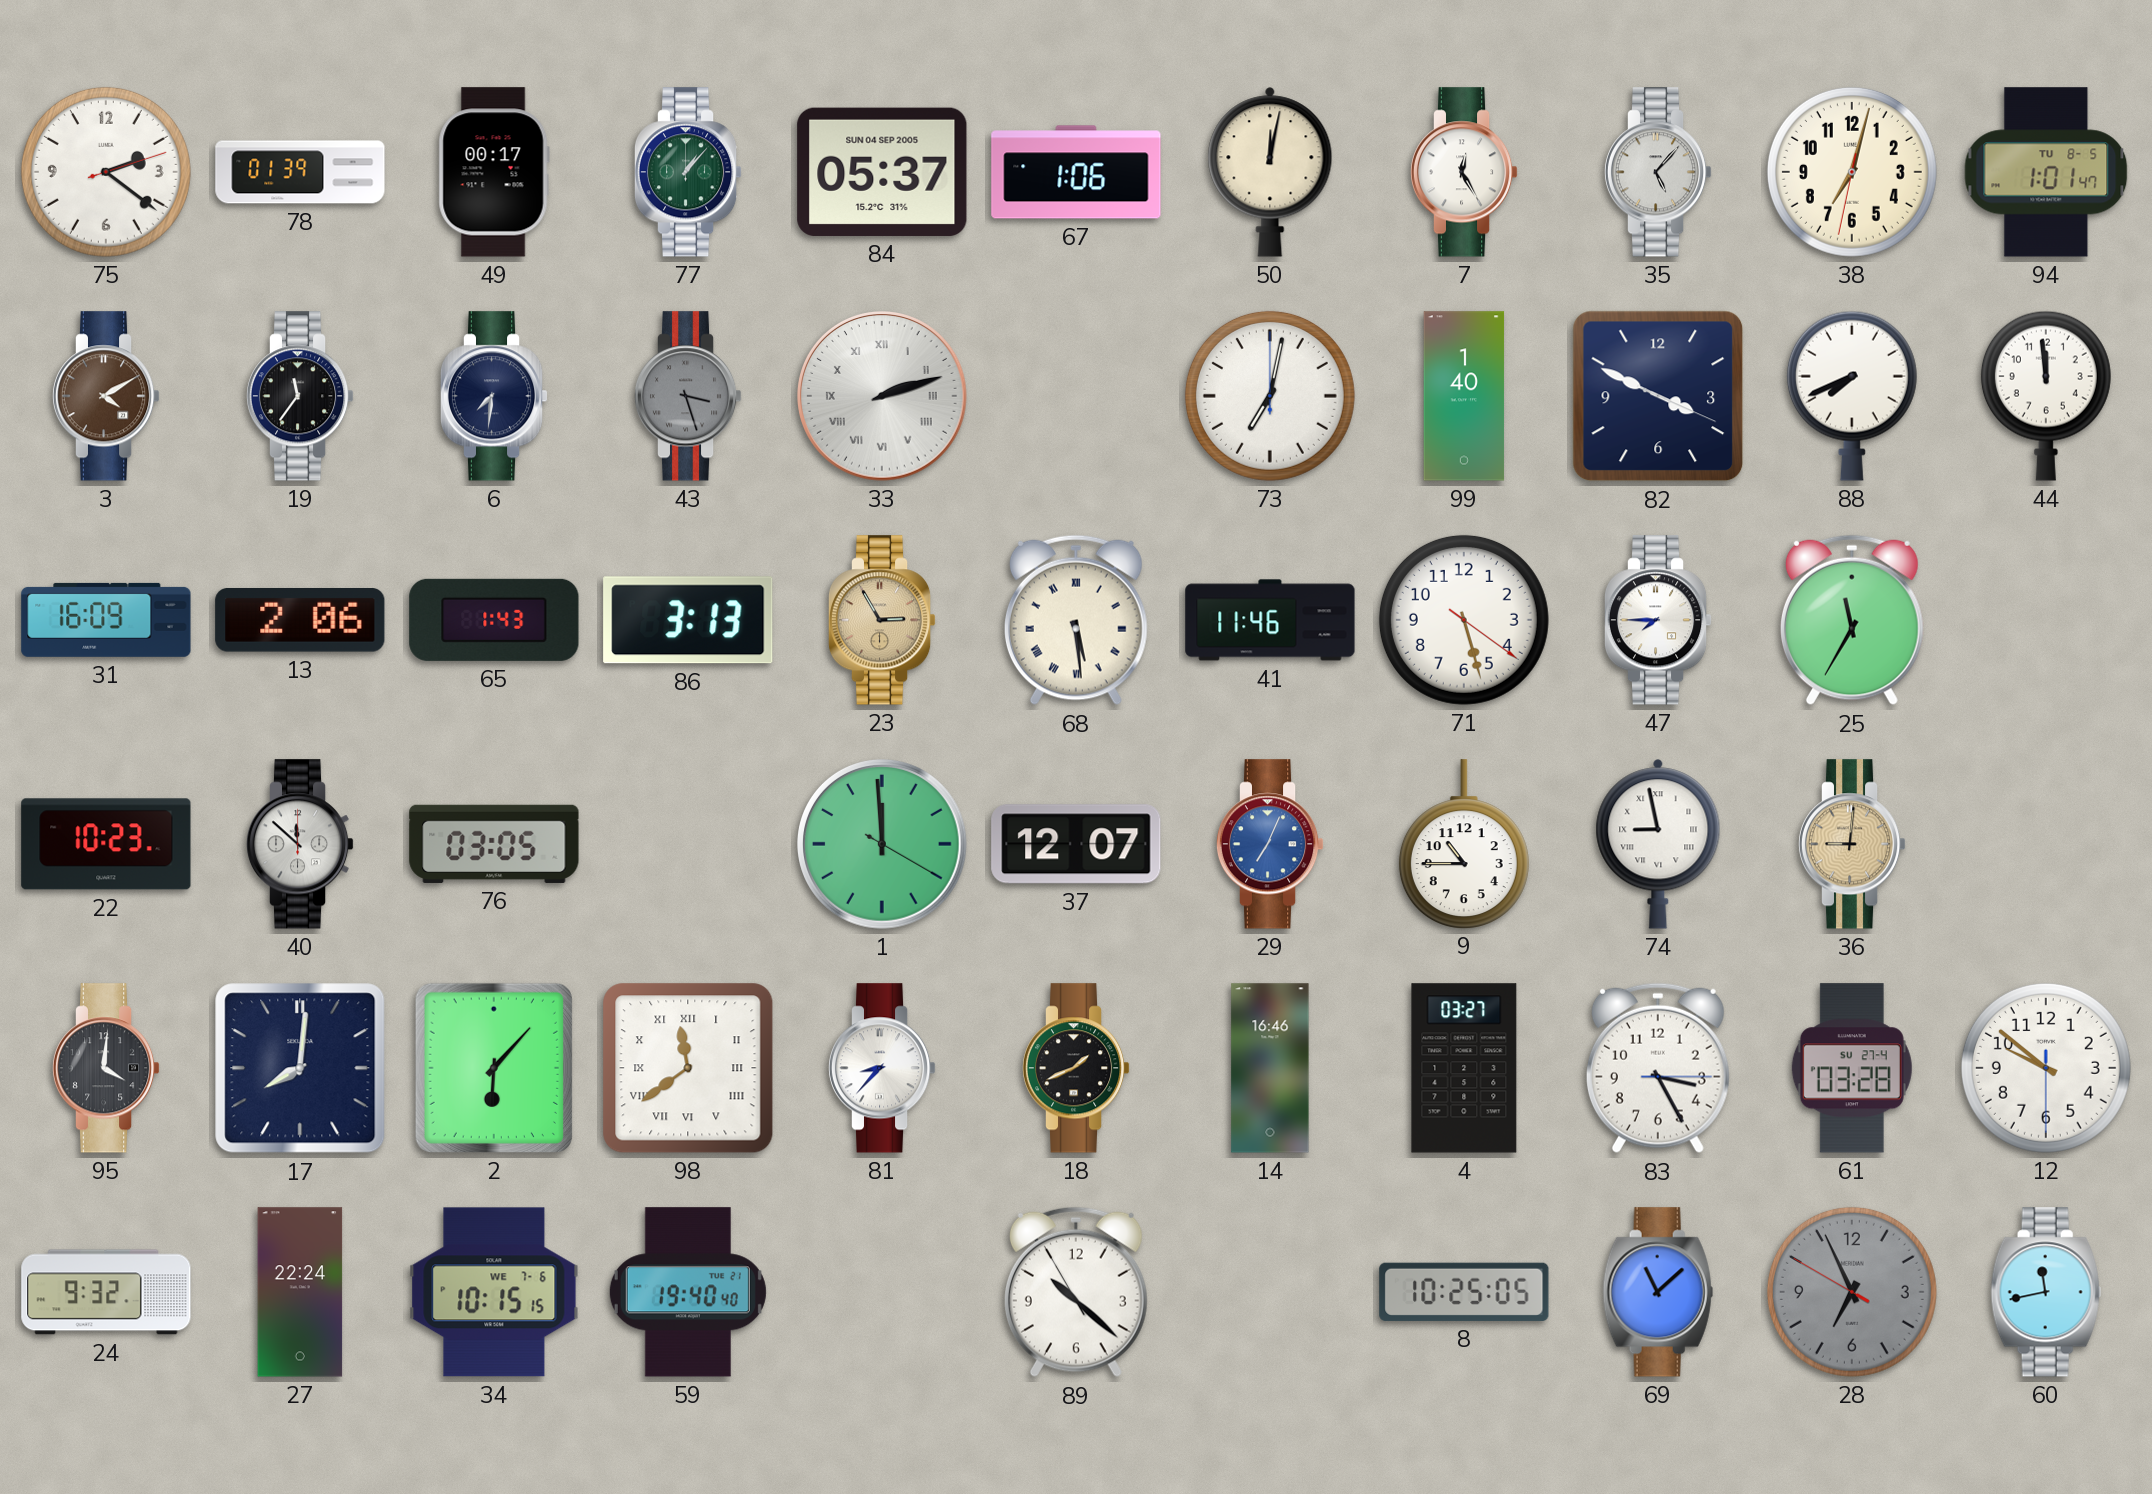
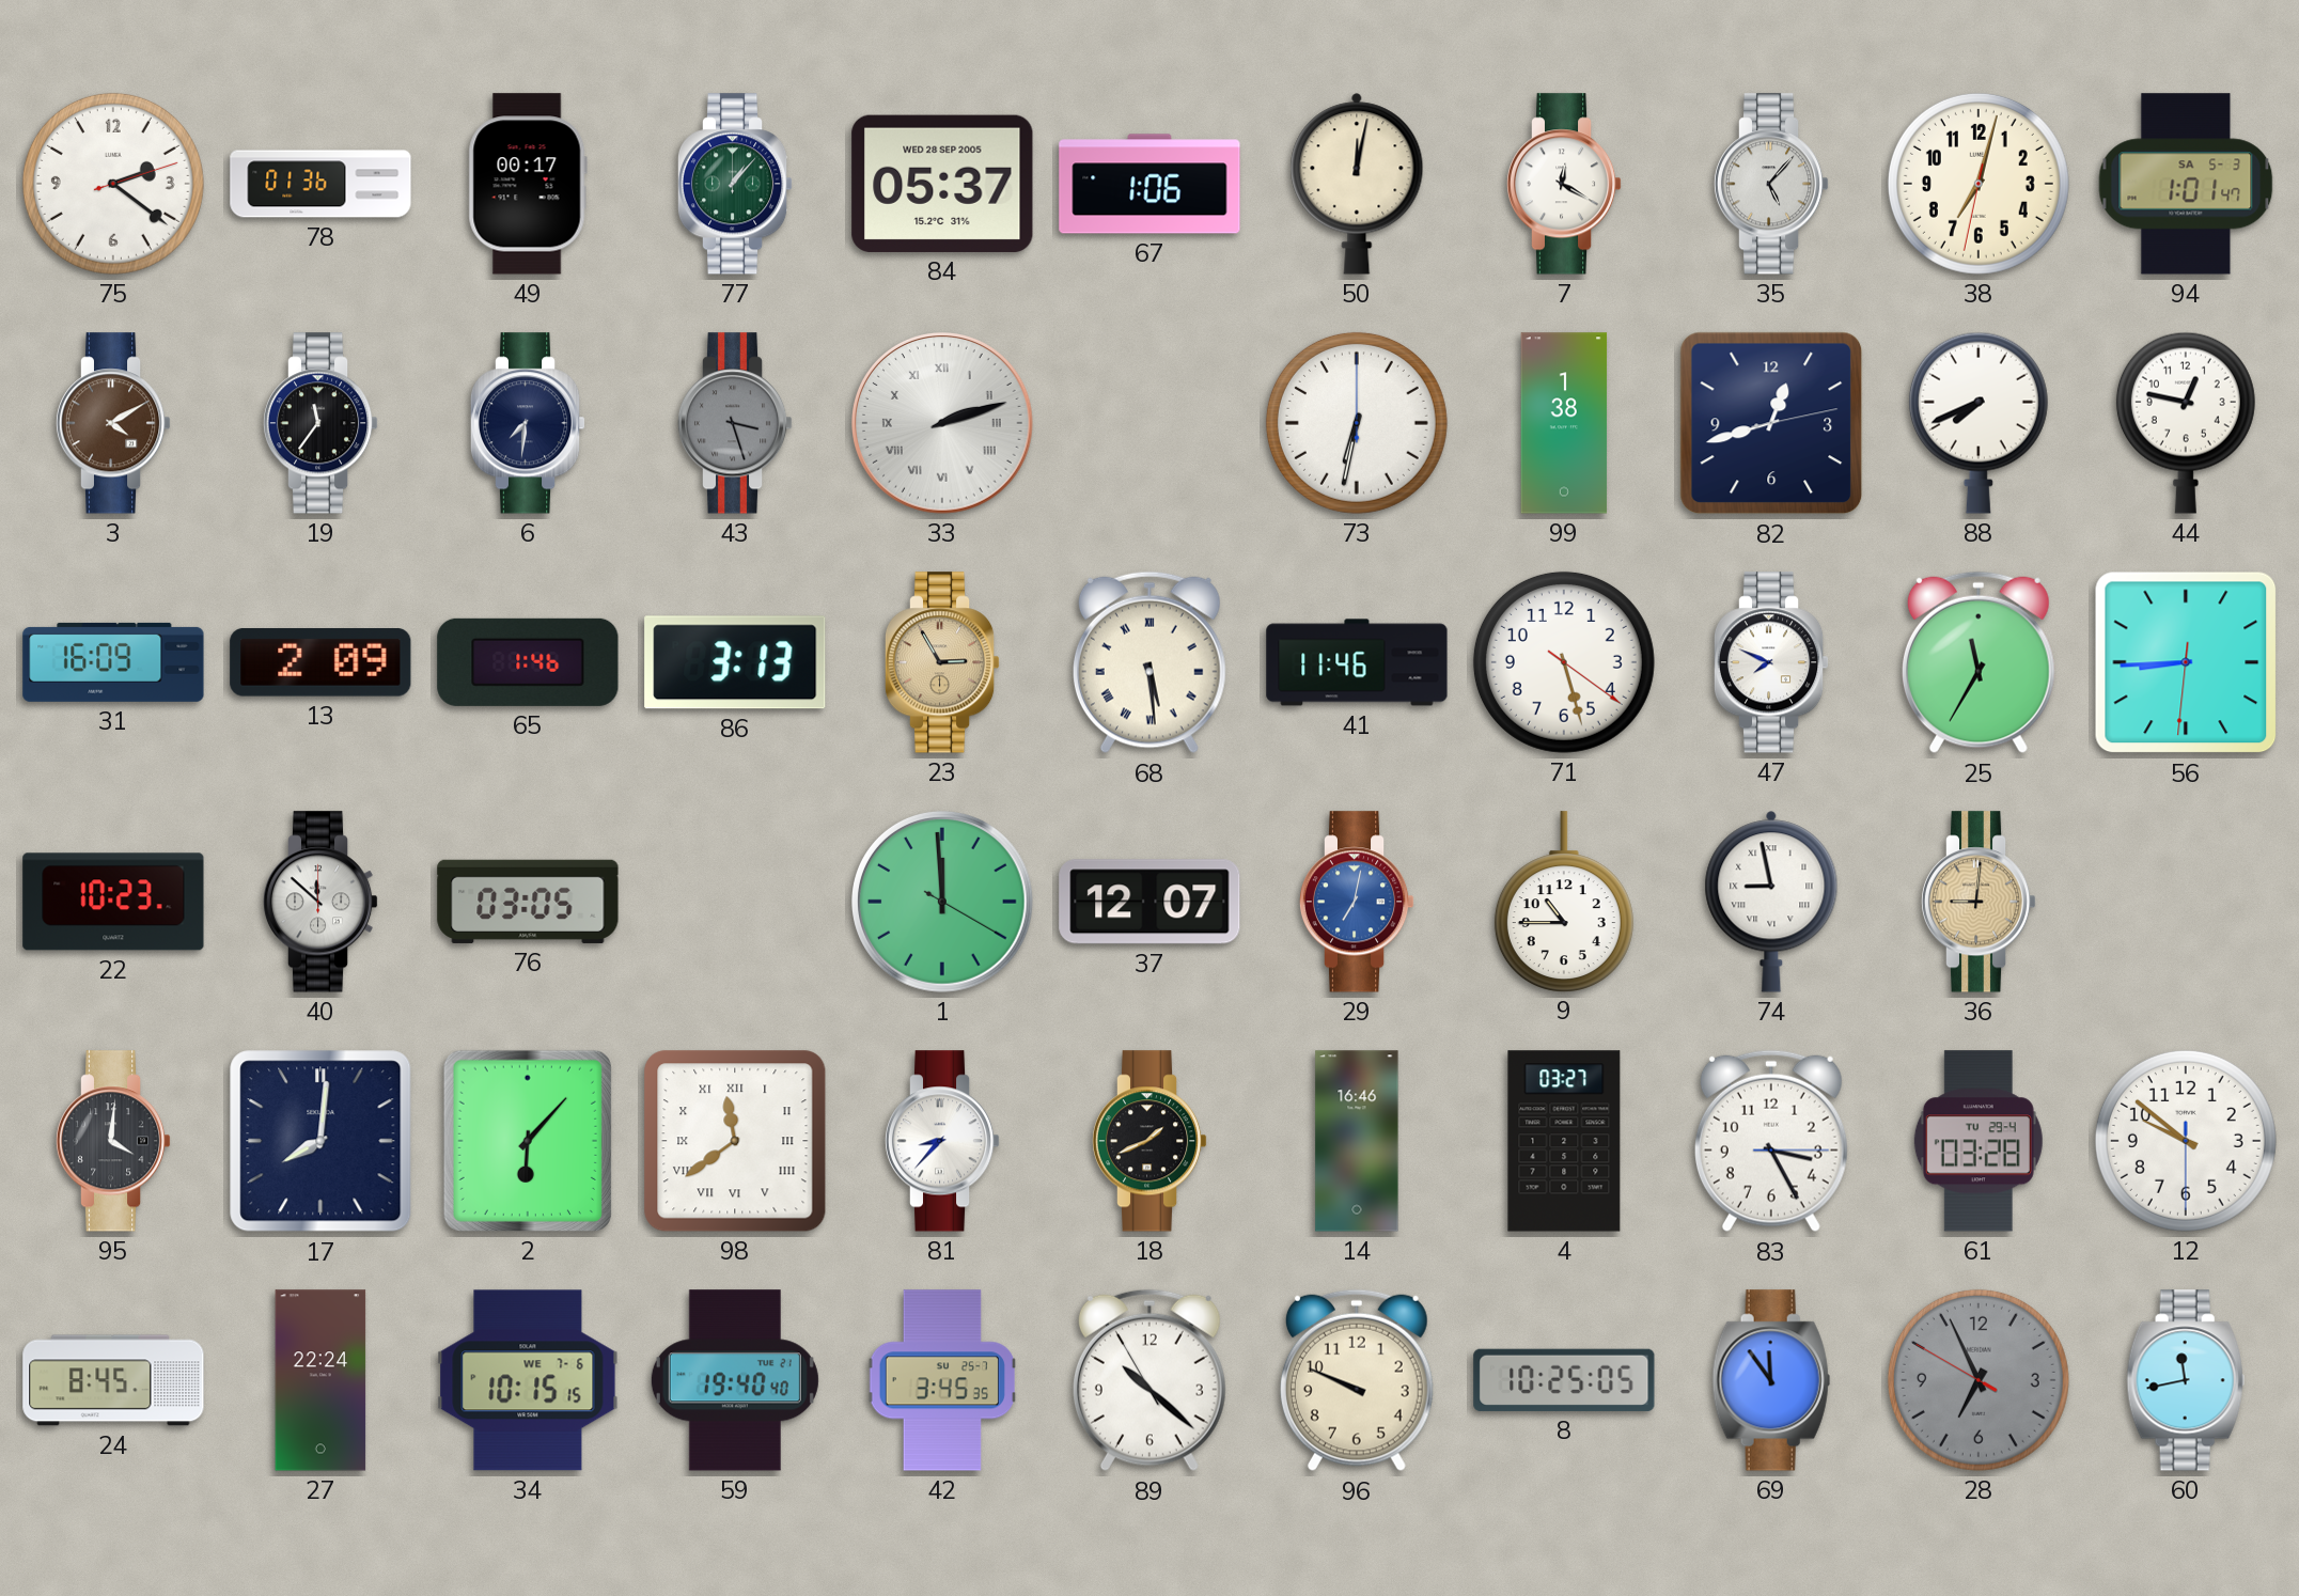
78: 01:39 -> 01:36 (320, 184)
84 date: SUN 04 SEP 2005 -> WED 28 SEP 2005 (942, 184)
7: 12:25 -> 12:20 (1564, 184)
94 date: TU 8-5 -> SA 5-3 (2186, 184)
73: 7:02 -> 6:32 (1357, 423)
99: 1:40 -> 1:38 (1564, 423)
82: 3:49 -> 12:42 (1771, 423)
44: 11:59 -> 12:47 (2186, 423)
13: 2:06 -> 2:09 (320, 663)
65: 1:43 -> 1:46 (528, 662)
47: 7:45 -> 7:49 (1771, 662)
56: none -> 8:44 (2186, 662)
29: 7:04 -> 7:02 (1357, 902)
61 date: SU 27-4 -> TU 29-4 (1979, 1141)
24: 9:32 -> 8:45 (113, 1380)
42: none -> 3:45 (942, 1380)
96: none -> 9:49 (1357, 1380)
69: 11:08 -> 11:54 (1771, 1380)
